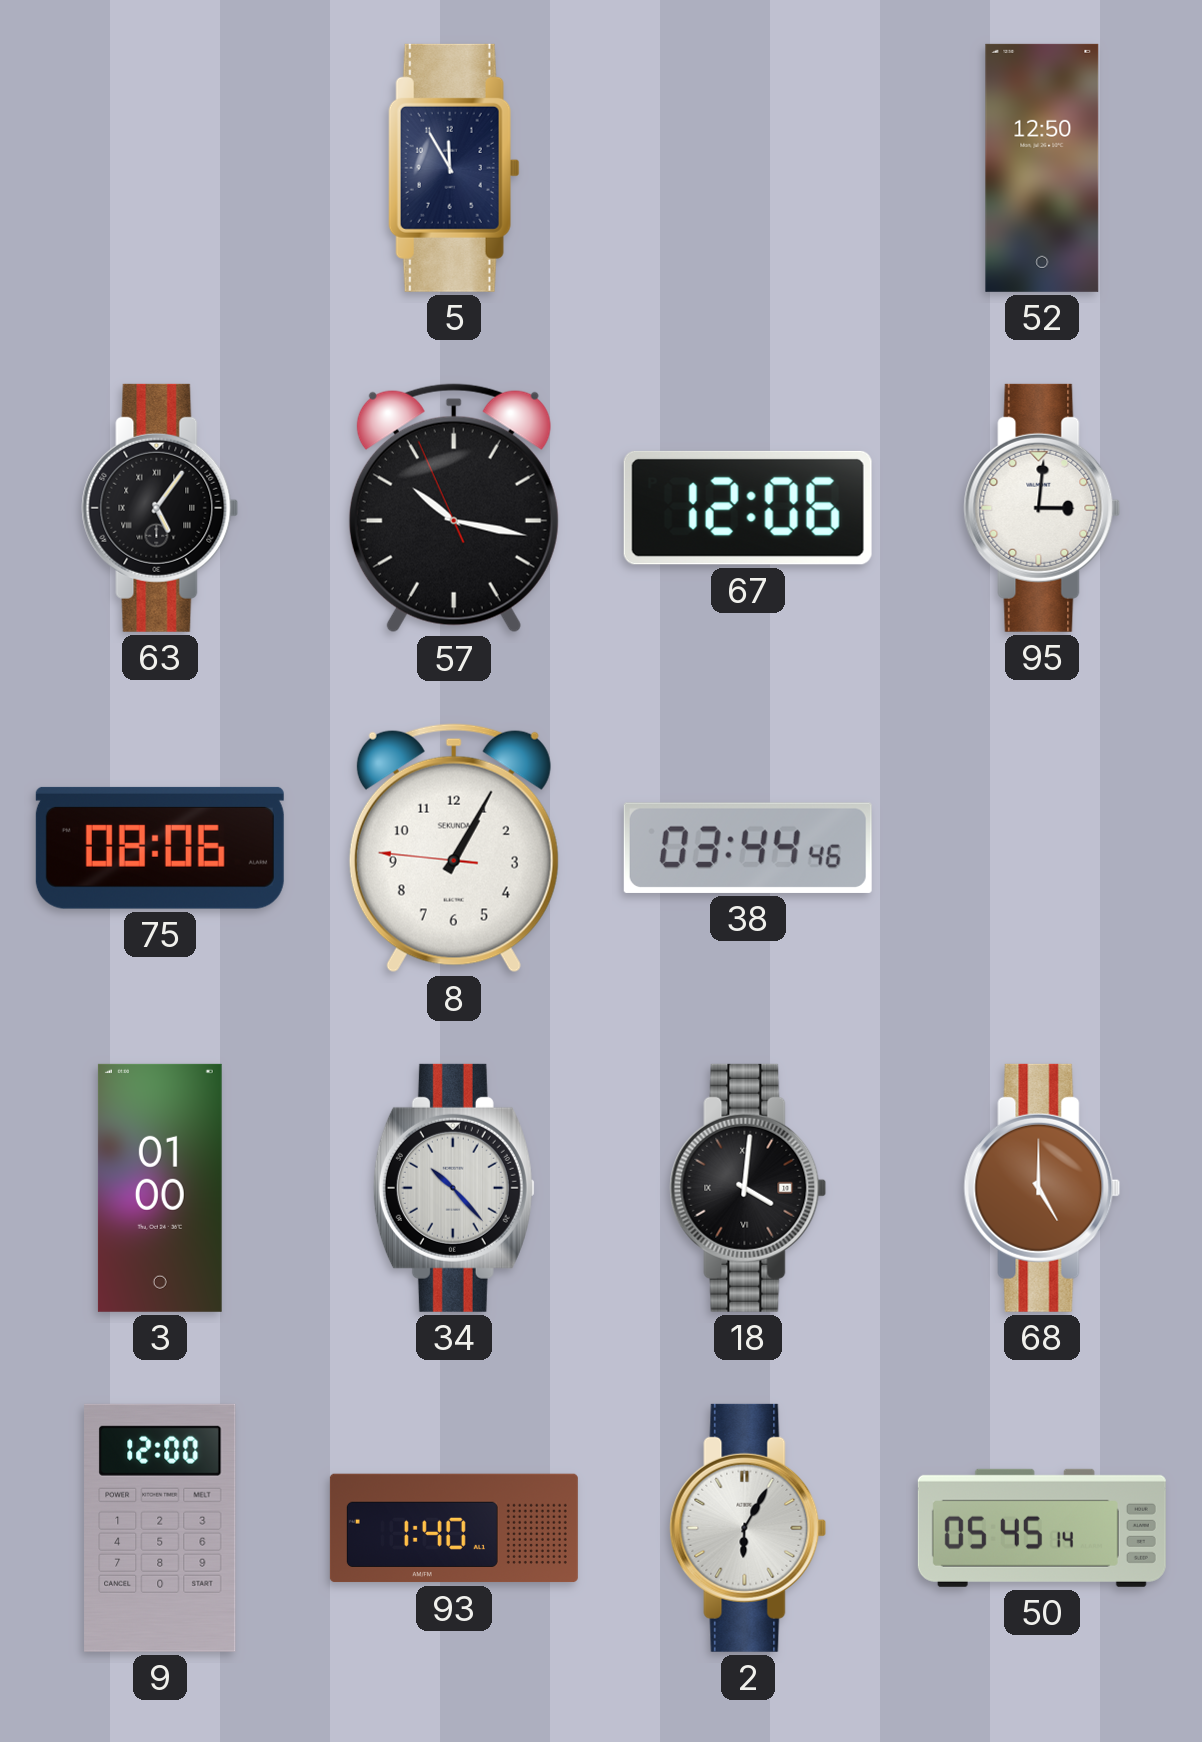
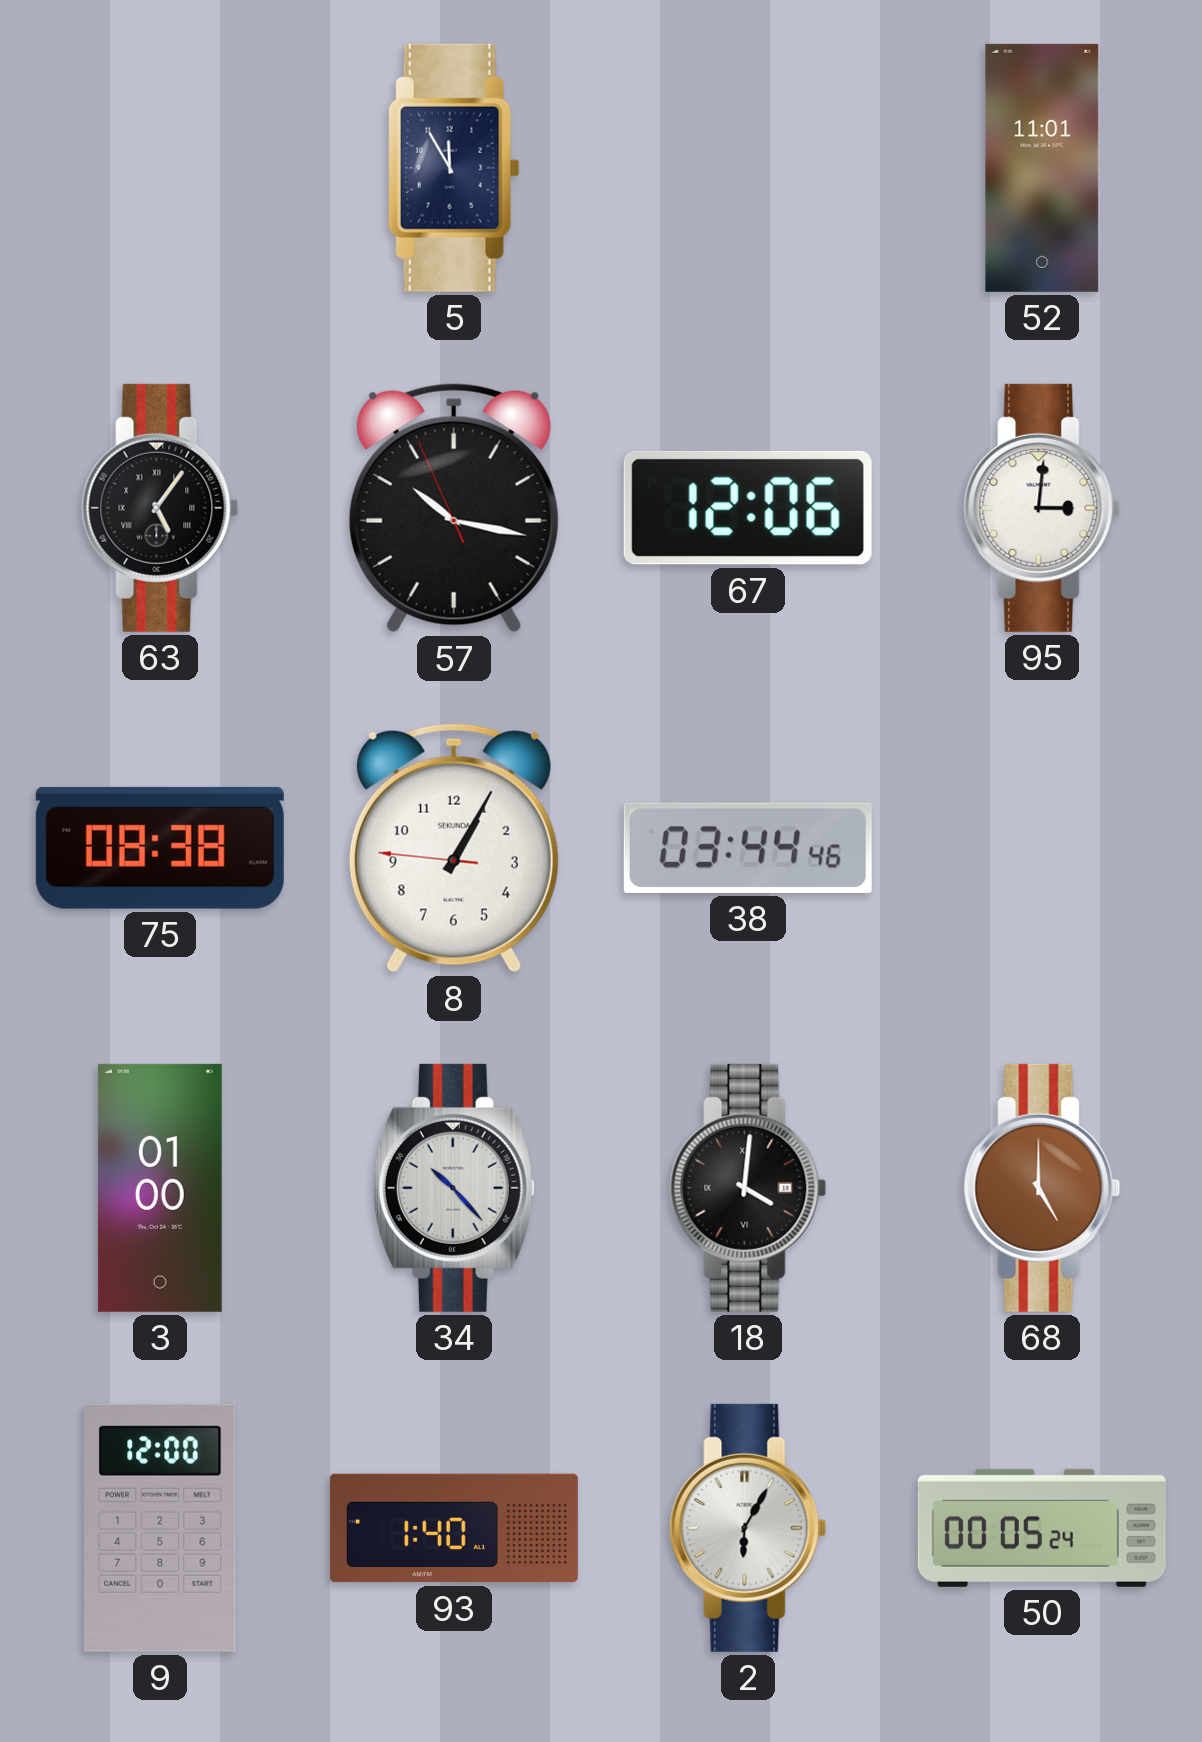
52: 12:50 -> 11:01 (1042, 168)
75: 08:06 -> 08:38 (160, 848)
50: 05:45 -> 00:05 (1042, 1528)
